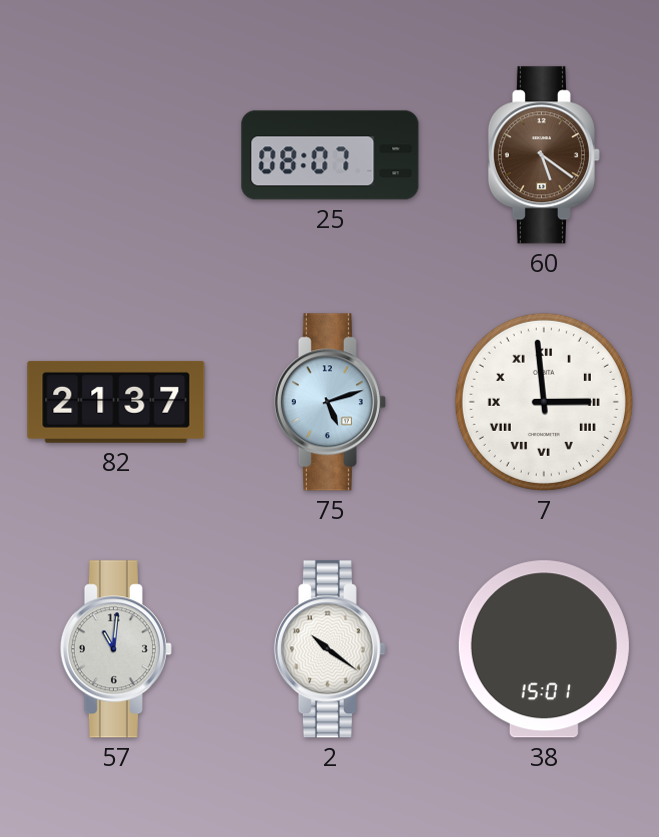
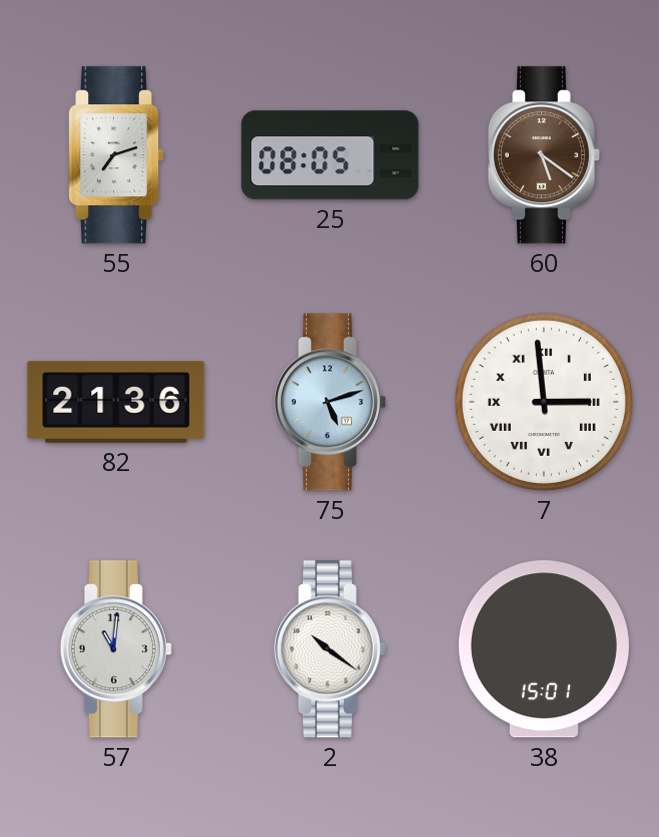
55: none -> 7:12 (116, 155)
25: 08:07 -> 08:05 (330, 155)
82: 21:37 -> 21:36 (116, 402)
